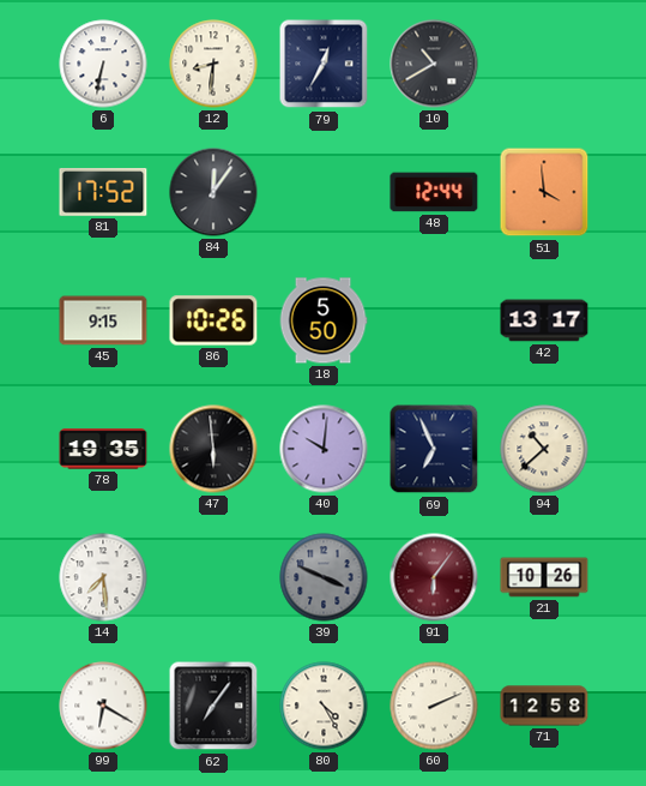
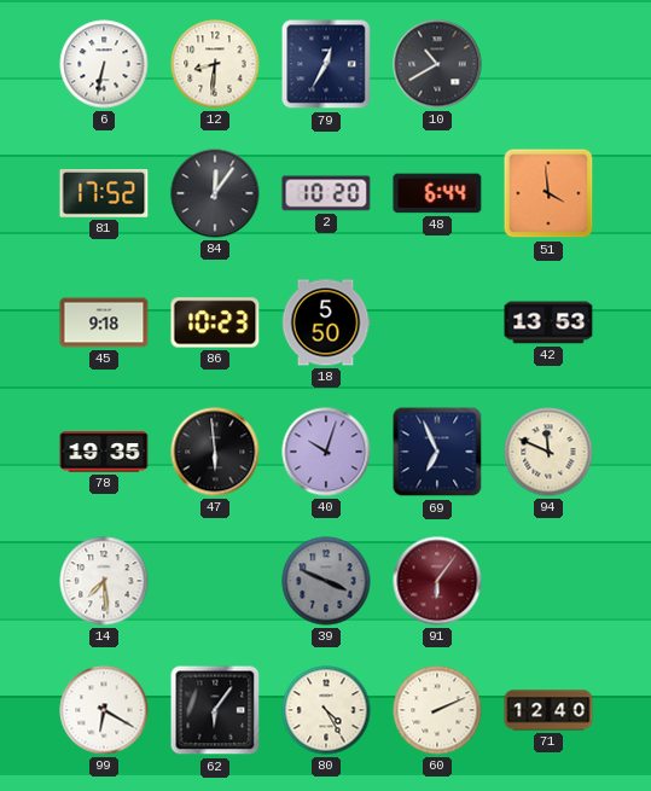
2: none -> 10:20 (326, 193)
48: 12:44 -> 6:44 (437, 193)
45: 9:15 -> 9:18 (104, 322)
86: 10:26 -> 10:23 (215, 322)
42: 13:17 -> 13:53 (548, 322)
40: 10:01 -> 10:03 (326, 452)
94: 10:38 -> 11:49 (548, 452)
21: 10:26 -> none (544, 577)
62: 7:06 -> 6:06 (215, 710)
71: 12:58 -> 12:40 (548, 710)
